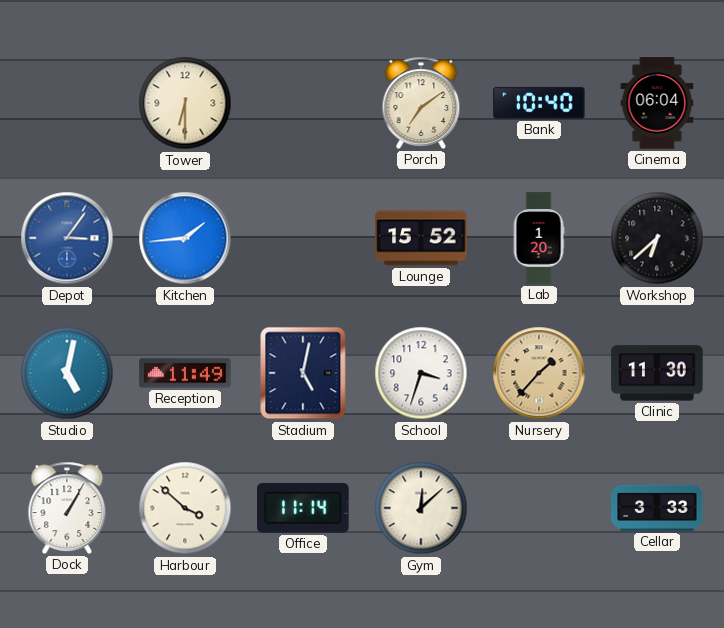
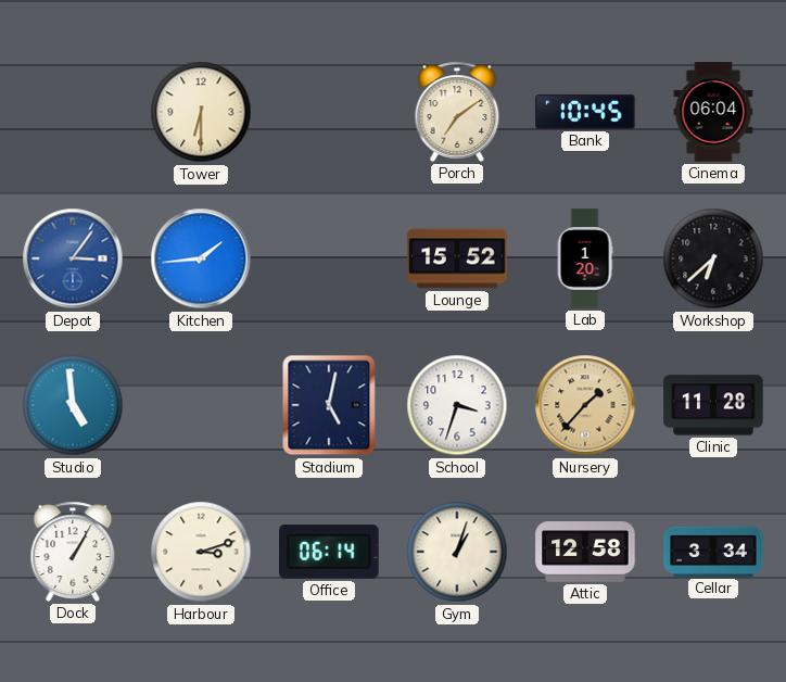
Bank: 10:40 -> 10:45 (585, 112)
Studio: 5:02 -> 4:59 (73, 405)
Reception: 11:49 -> none (185, 373)
Clinic: 11:30 -> 11:28 (713, 405)
Harbour: 3:52 -> 3:12 (201, 552)
Office: 11:14 -> 06:14 (329, 552)
Gym: 12:08 -> 1:03 (457, 552)
Attic: none -> 12:58 (585, 552)
Cellar: 3:33 -> 3:34 (713, 552)
